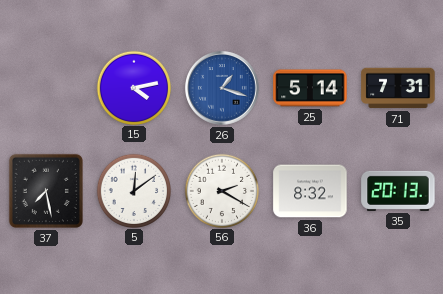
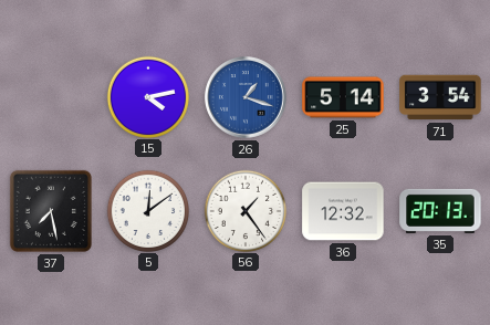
71: 7:31 -> 3:54 (440, 97)
56: 2:20 -> 1:24 (244, 210)
36: 8:32 -> 12:32 (343, 211)
